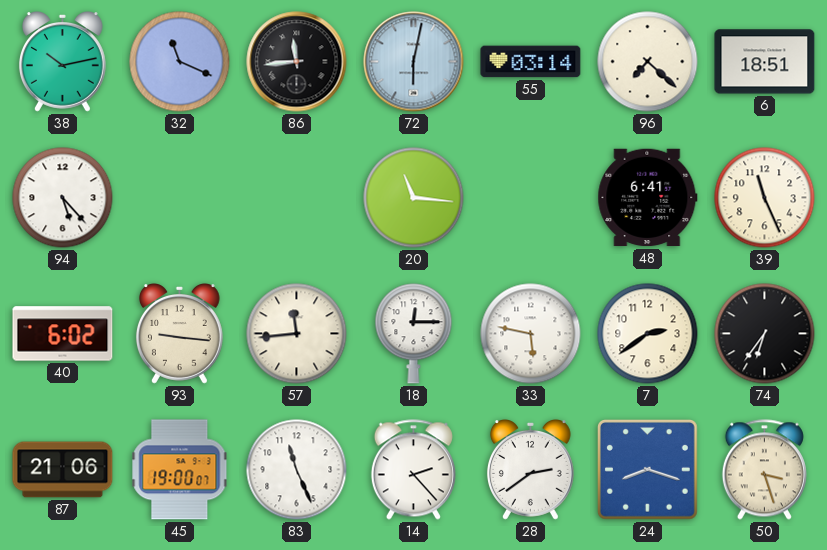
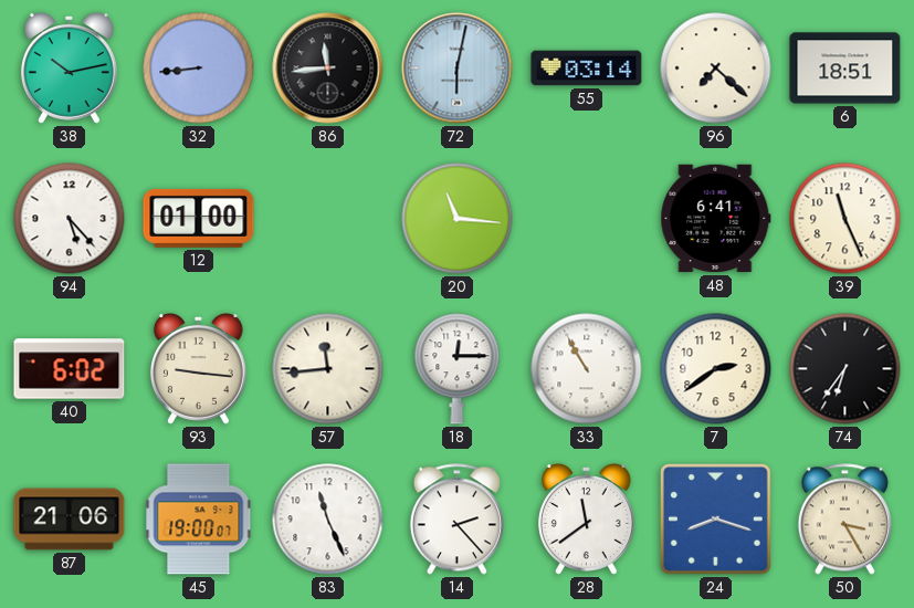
32: 11:19 -> 8:44 (199, 69)
12: none -> 01:00 (199, 218)
33: 5:47 -> 10:55 (587, 369)
28: 2:39 -> 11:39 (586, 520)
50: 3:27 -> 3:25 (844, 520)
